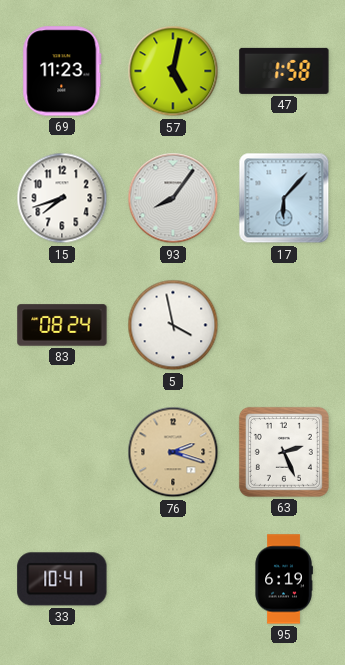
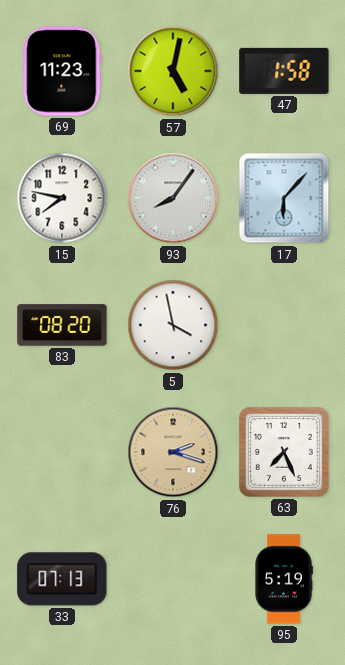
15: 7:42 -> 7:47 (62, 198)
83: 08:24 -> 08:20 (62, 325)
63: 2:26 -> 7:26 (284, 452)
33: 10:41 -> 07:13 (62, 579)
95: 6:19 -> 5:19 (284, 579)
